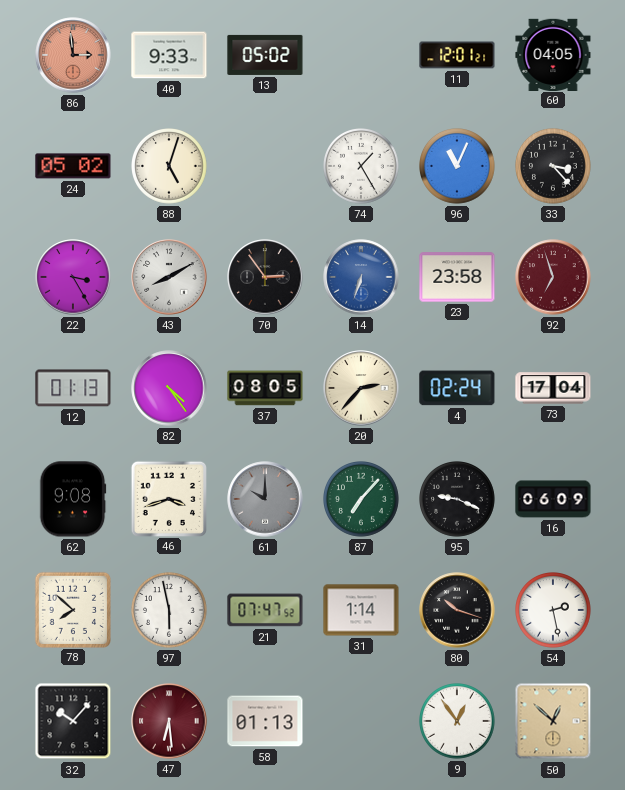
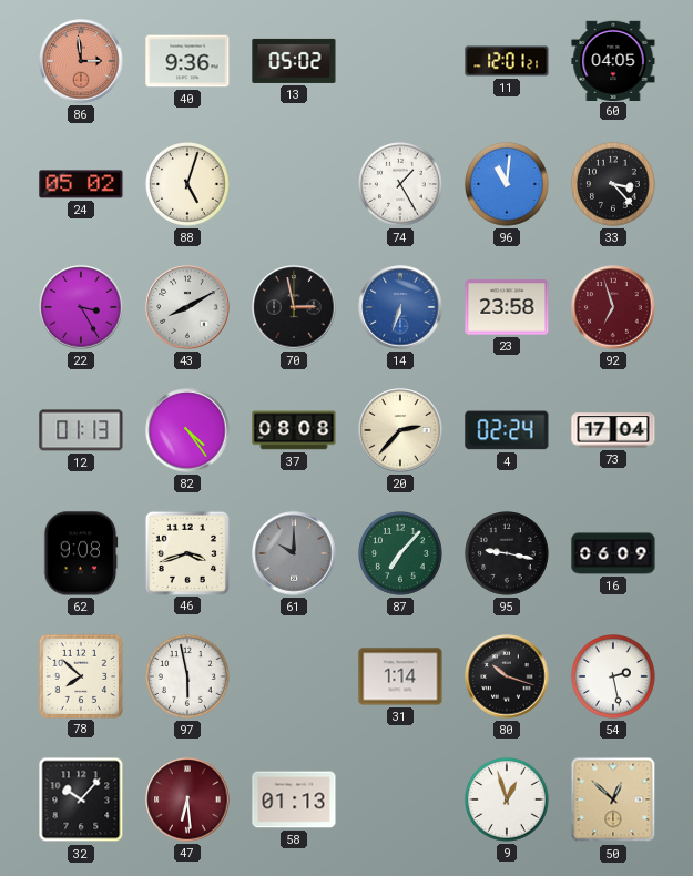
40: 9:33 -> 9:36 (187, 61)
96: 11:04 -> 11:01 (508, 185)
70: 2:54 -> 2:58 (294, 307)
37: 08:05 -> 08:08 (294, 430)
95: 9:19 -> 9:17 (508, 554)
21: 07:47 -> none (265, 610)
9: 12:54 -> 12:57 (508, 801)
